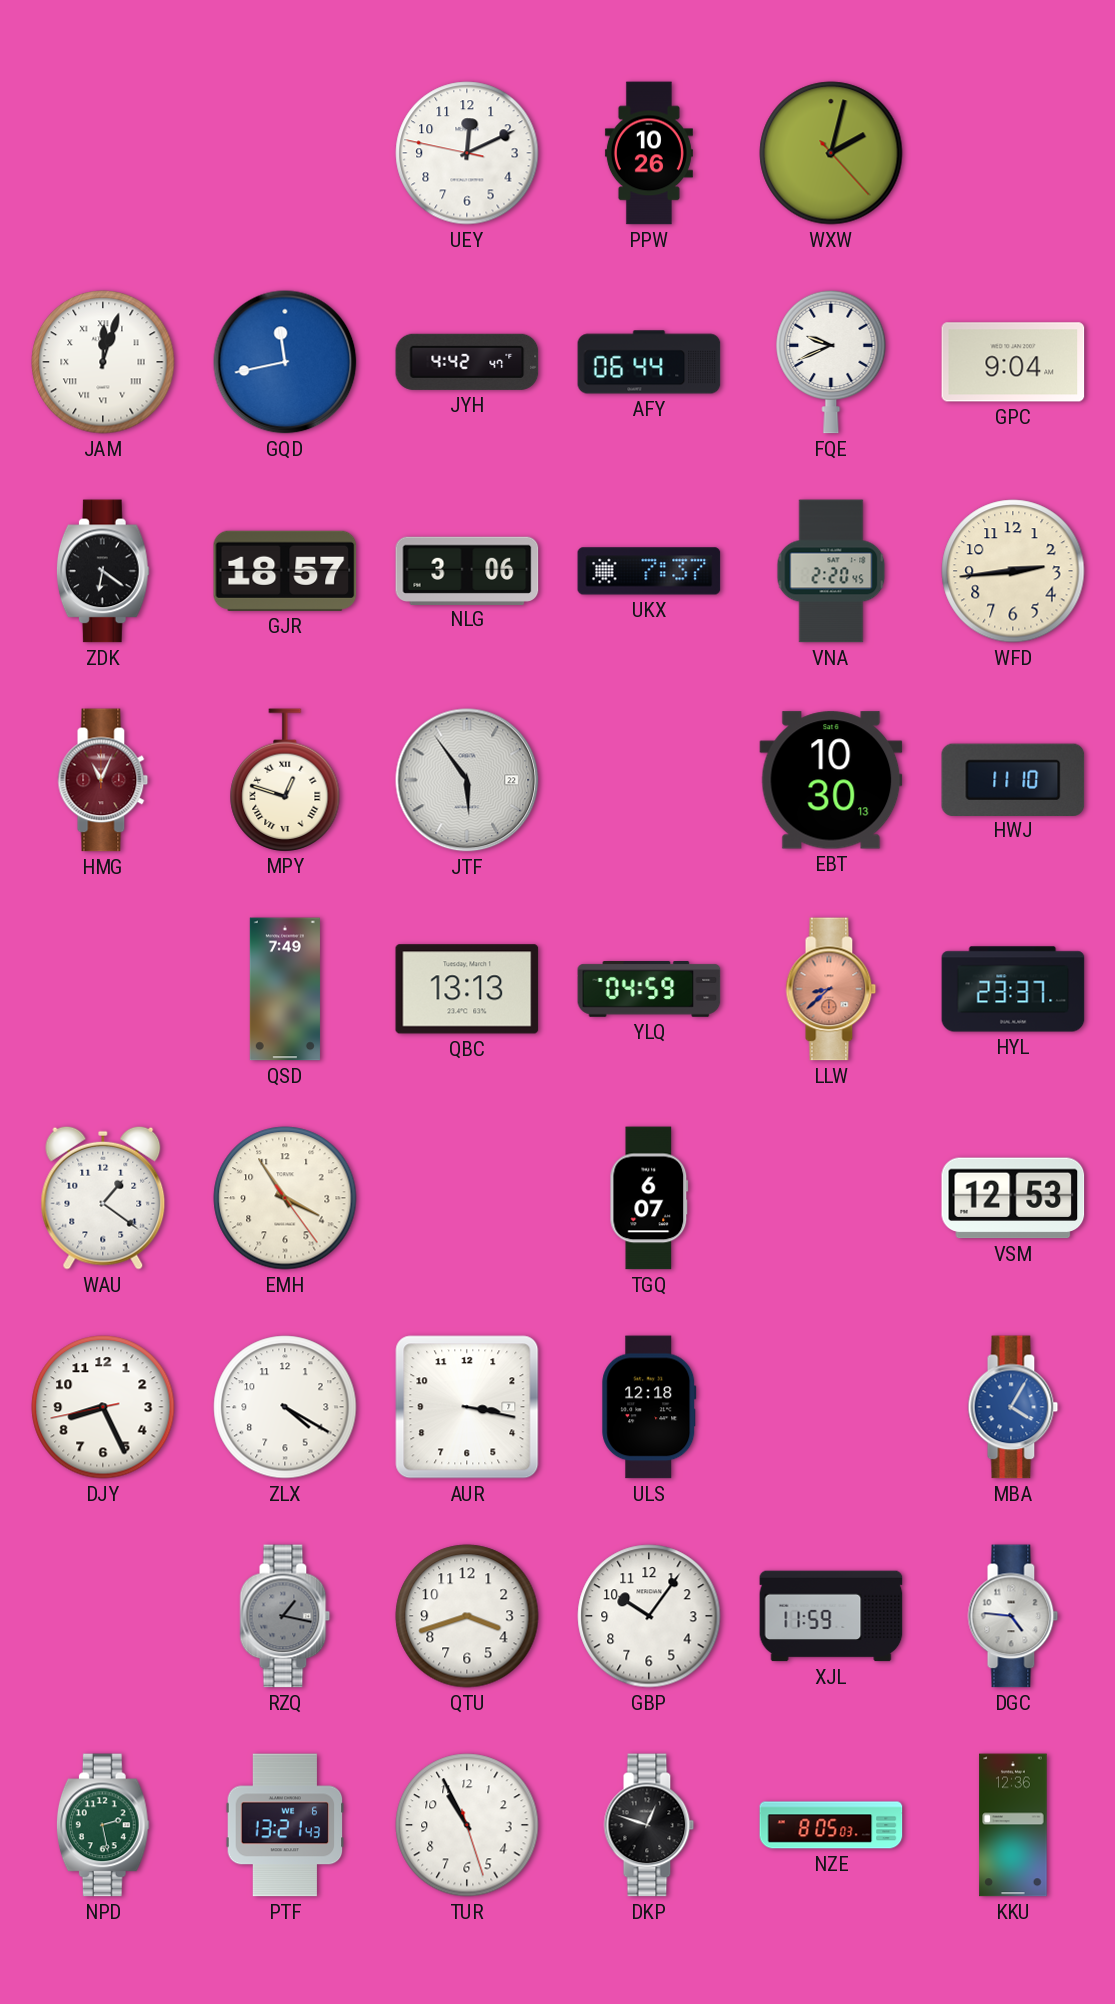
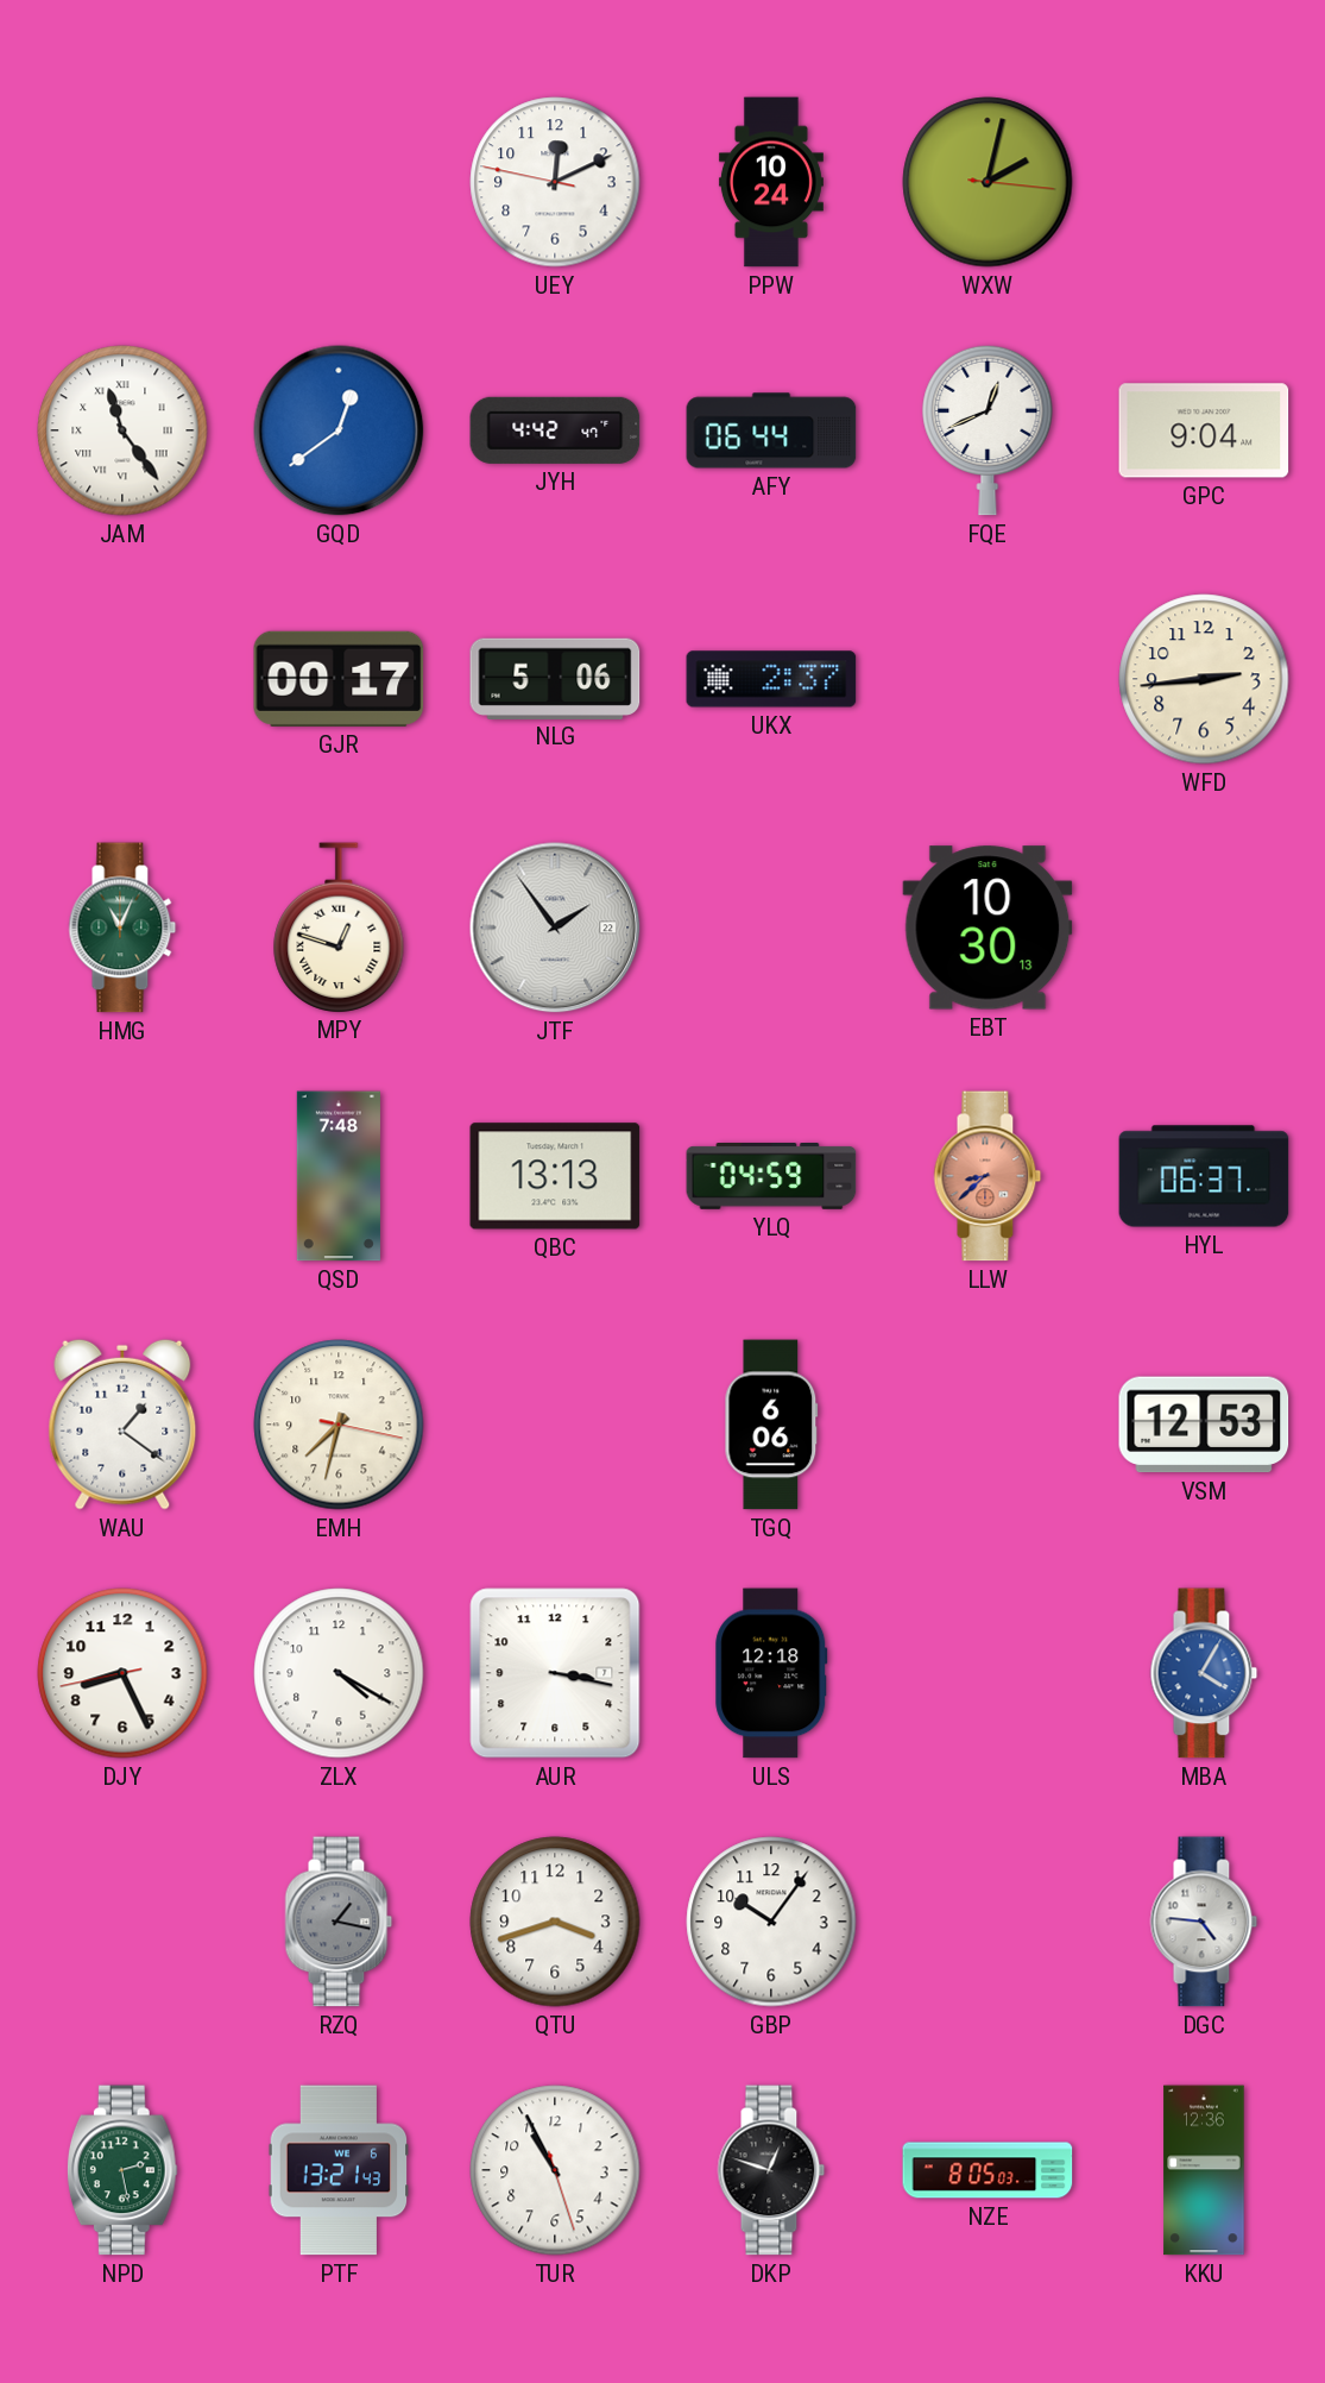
PPW: 10:26 -> 10:24 (771, 182)
WXW: 2:02:23 -> 2:02:16 (988, 182)
JAM: 12:03 -> 11:24 (122, 430)
GQD: 11:43 -> 12:39 (339, 430)
FQE: 9:41 -> 12:41 (988, 430)
ZDK: 6:21 -> none (103, 571)
GJR: 18:57 -> 00:17 (339, 679)
NLG: 3:06 -> 5:06 (555, 678)
UKX: 7:37 -> 2:37 (771, 679)
VNA: 2:20 -> none (831, 571)
HMG dial: burgundy -> green (122, 928)
JTF: 5:54 -> 1:54 (555, 928)
HWJ: 11:10 -> none (1013, 779)
QSD: 7:49 -> 7:48 (339, 1176)
HYL: 23:37 -> 06:37 (1204, 1176)
EMH: 3:54 -> 7:32 (339, 1425)
TGQ: 6:07 -> 6:06 (771, 1425)
XJL: 11:59 -> none (831, 1616)
